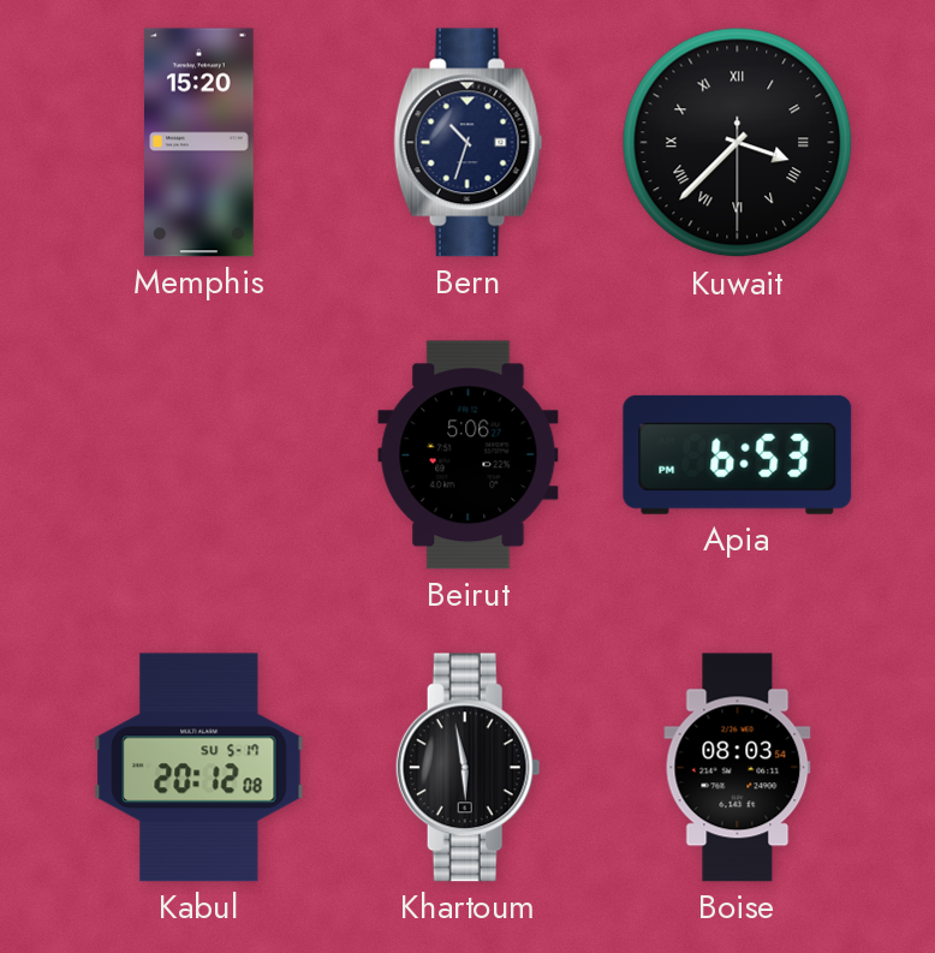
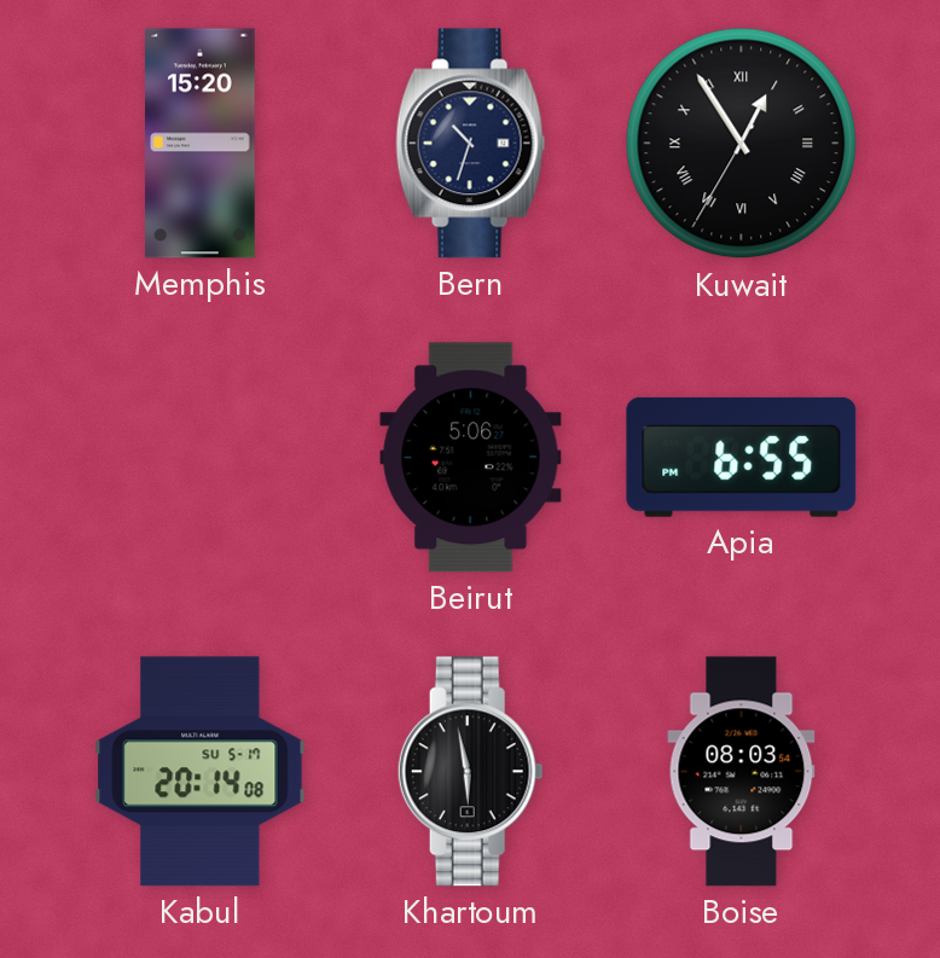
Kuwait: 3:37 -> 12:54 (742, 144)
Apia: 6:53 -> 6:55 (742, 457)
Kabul: 20:12 -> 20:14 (201, 772)
